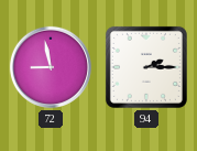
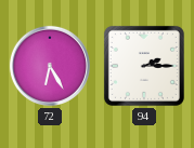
72: 8:58 -> 6:25 (50, 66)
